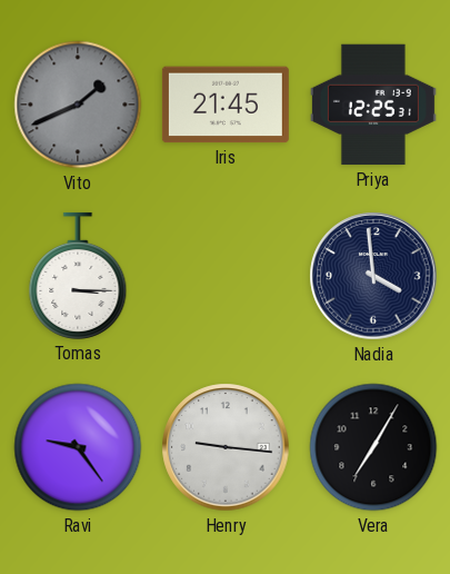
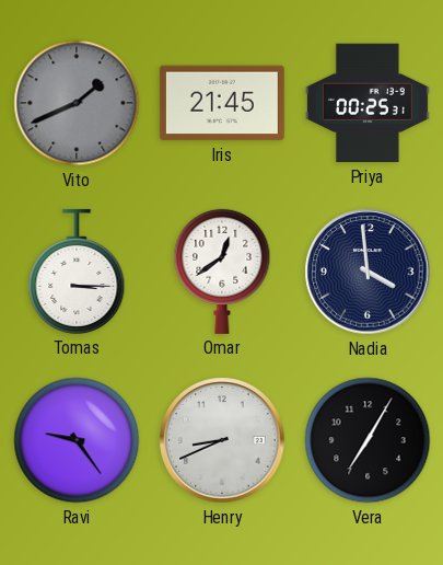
Priya: 12:25 -> 00:25 (368, 103)
Omar: none -> 12:39 (222, 272)
Henry: 9:16 -> 8:41 (222, 440)
